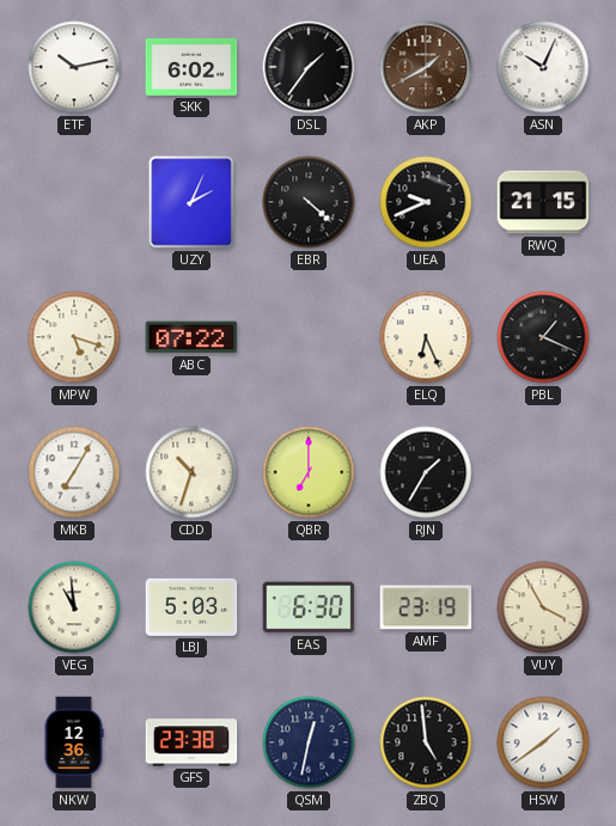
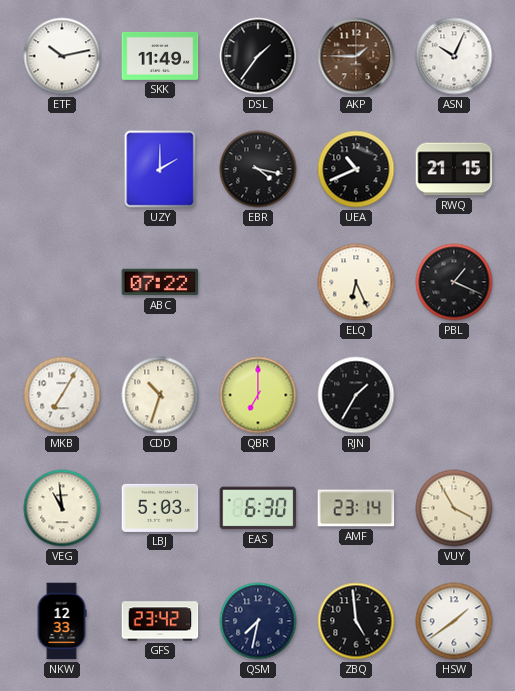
SKK: 6:02 -> 11:49 (160, 56)
AKP: 1:40 -> 1:45 (356, 56)
UZY: 2:04 -> 2:00 (160, 169)
EBR: 4:22 -> 4:17 (258, 169)
UEA: 9:41 -> 10:41 (356, 169)
MPW: 5:18 -> none (74, 337)
AMF: 23:19 -> 23:14 (356, 508)
NKW: 12:36 -> 12:33 (62, 621)
GFS: 23:38 -> 23:42 (160, 621)
QSM: 12:32 -> 7:32 (258, 621)
